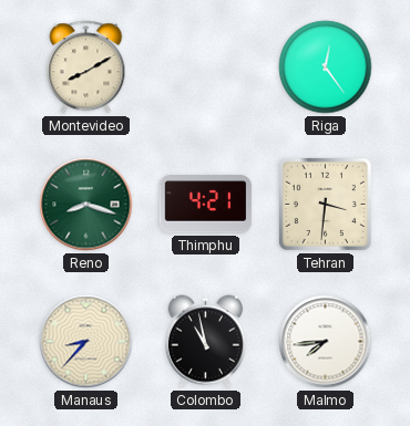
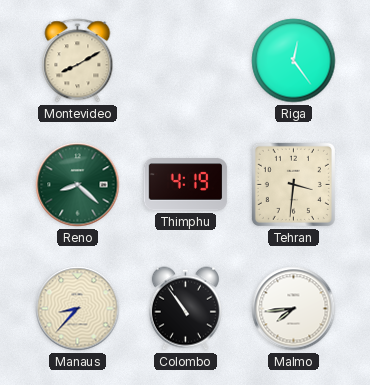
Reno: 8:18 -> 8:22 (78, 185)
Thimphu: 4:21 -> 4:19 (186, 185)
Colombo: 10:58 -> 10:54 (185, 309)
